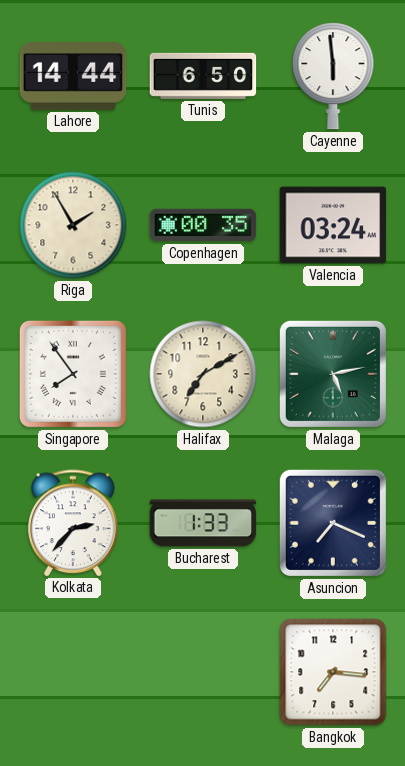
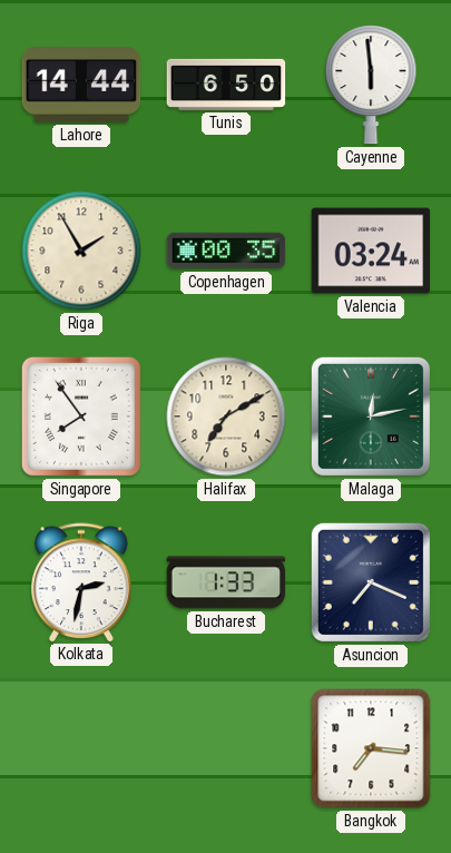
Malaga: 5:13 -> 12:13 (371, 416)
Kolkata: 2:37 -> 2:32 (81, 582)
